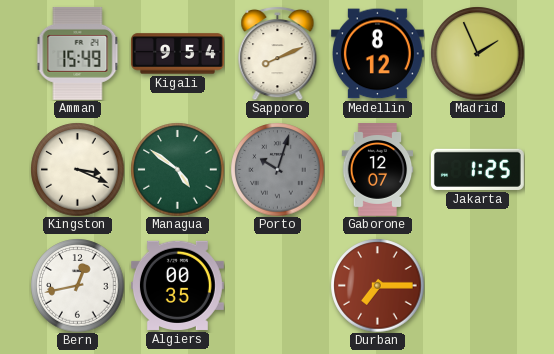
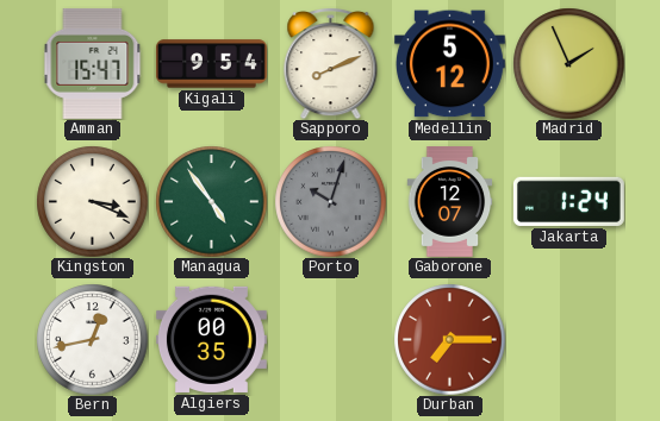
Amman: 15:49 -> 15:47 (93, 63)
Medellin: 8:12 -> 5:12 (449, 64)
Managua: 4:51 -> 4:54 (211, 201)
Jakarta: 1:25 -> 1:24 (568, 201)
